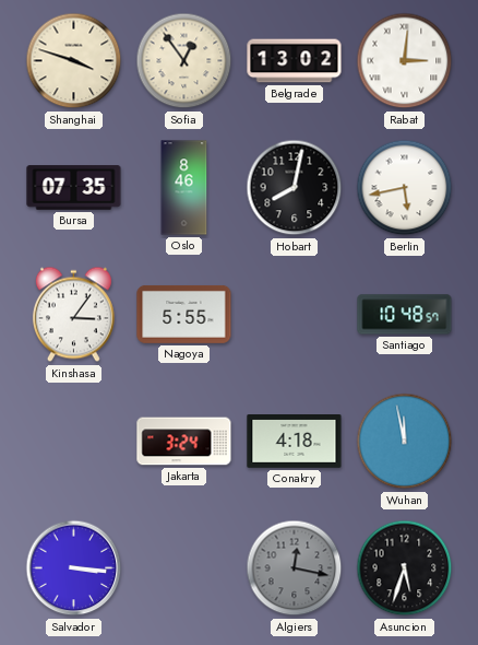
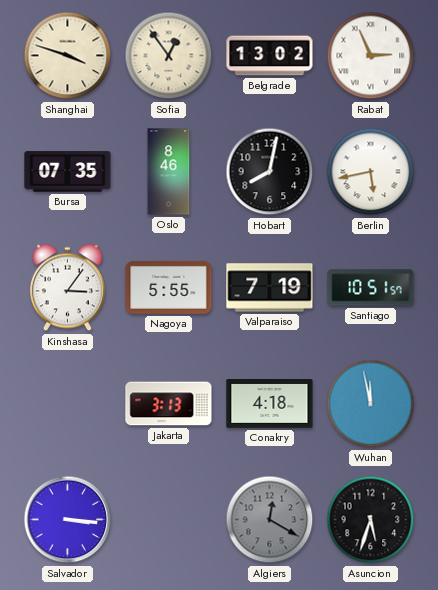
Rabat: 3:01 -> 2:56 (371, 56)
Valparaiso: none -> 7:19 (270, 288)
Santiago: 10:48 -> 10:51 (371, 288)
Jakarta: 3:24 -> 3:13 (169, 404)
Algiers: 12:17 -> 12:20 (270, 520)
